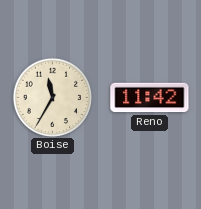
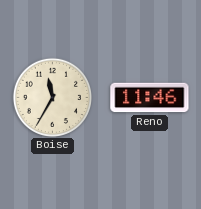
Reno: 11:42 -> 11:46 (150, 98)
